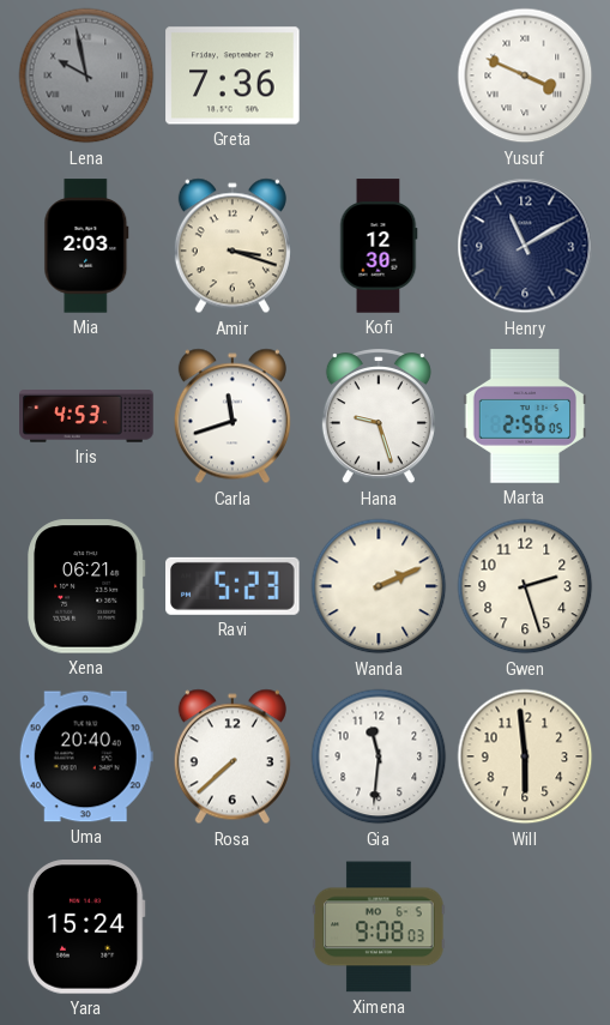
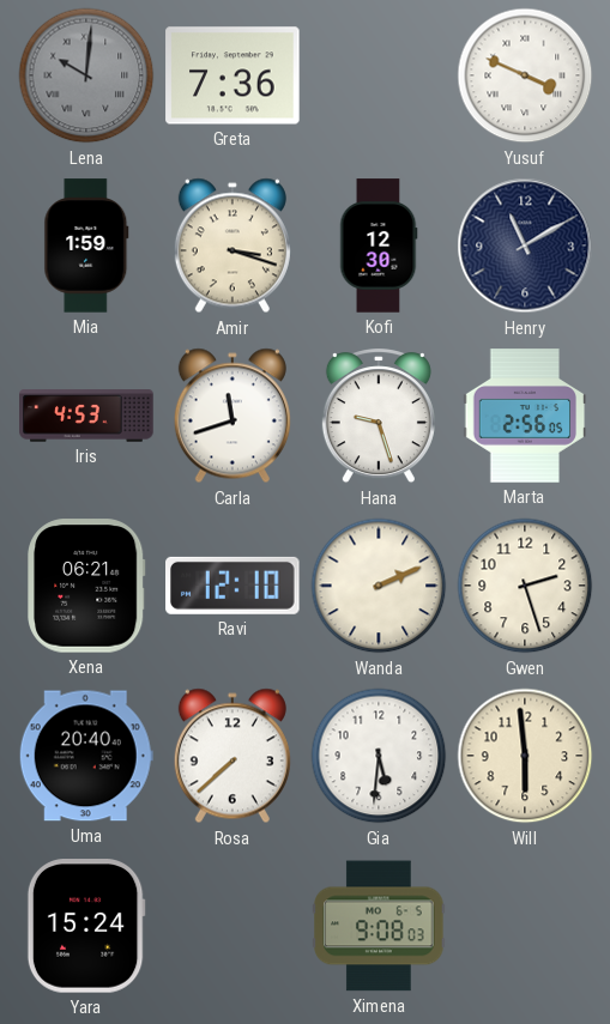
Lena: 9:58 -> 10:01 (86, 75)
Mia: 2:03 -> 1:59 (86, 246)
Ravi: 5:23 -> 12:10 (232, 586)
Gia: 11:31 -> 5:31 (379, 756)
